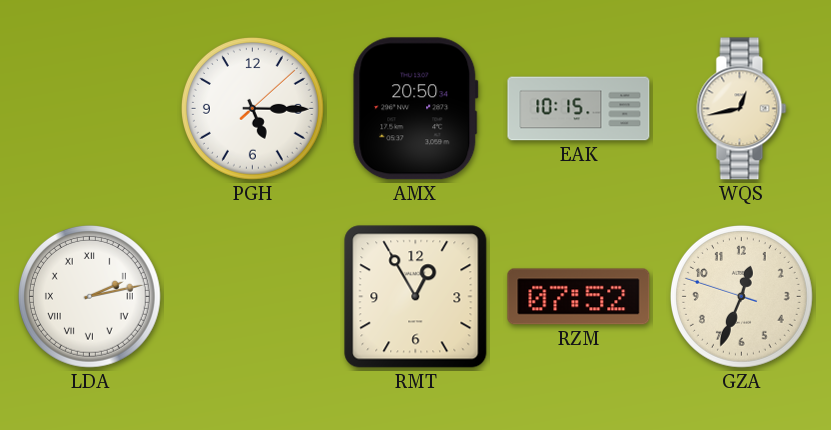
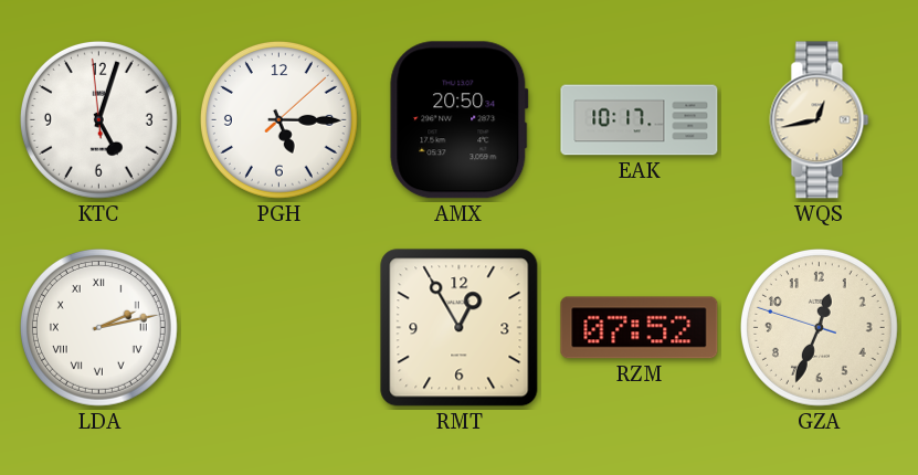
KTC: none -> 5:02 (98, 119)
EAK: 10:15 -> 10:17 (640, 120)
